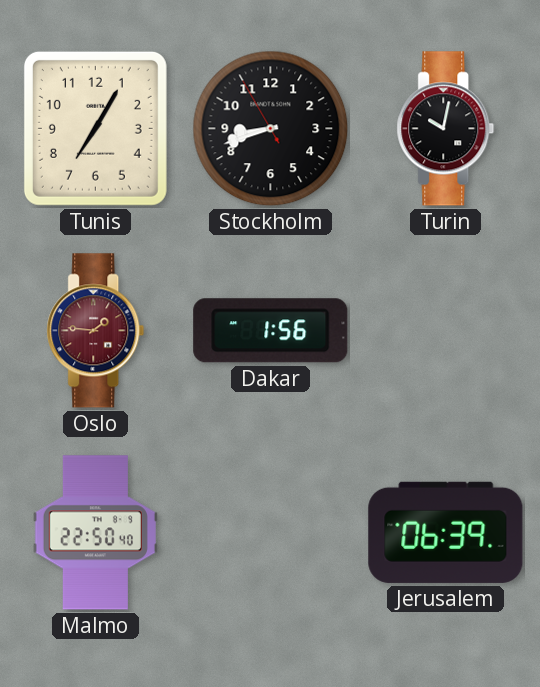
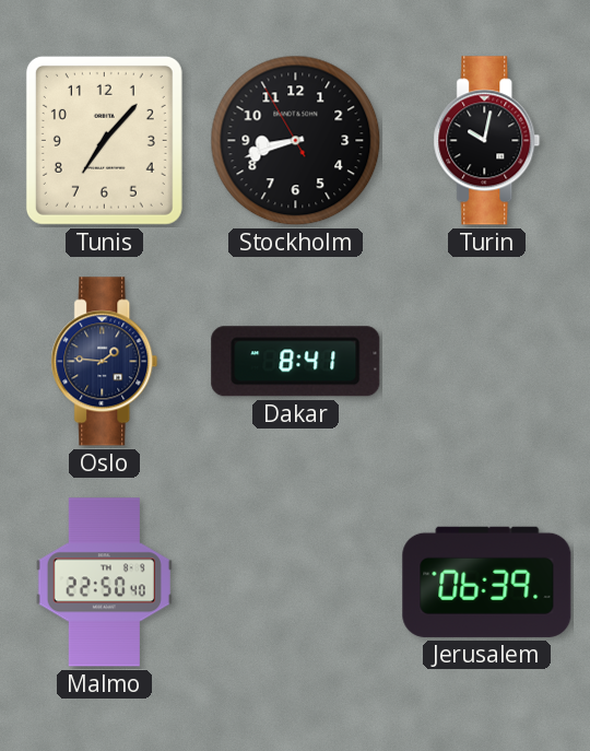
Tunis: 7:05 -> 7:07 (104, 140)
Oslo dial: burgundy -> navy (105, 362)
Dakar: 1:56 -> 8:41 (296, 362)
